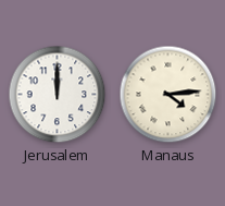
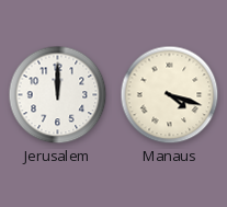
Manaus: 4:14 -> 4:18 (170, 95)
